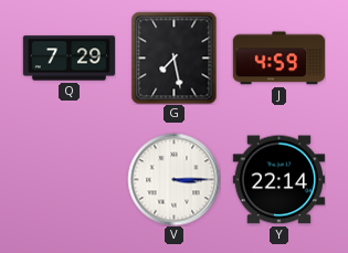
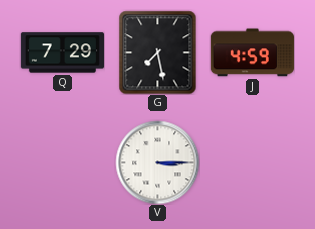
Y: 22:14 -> none (278, 180)
